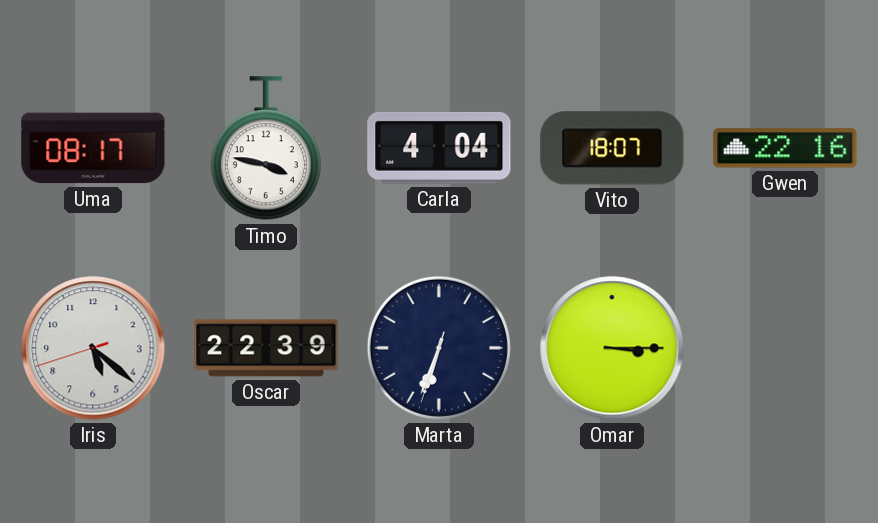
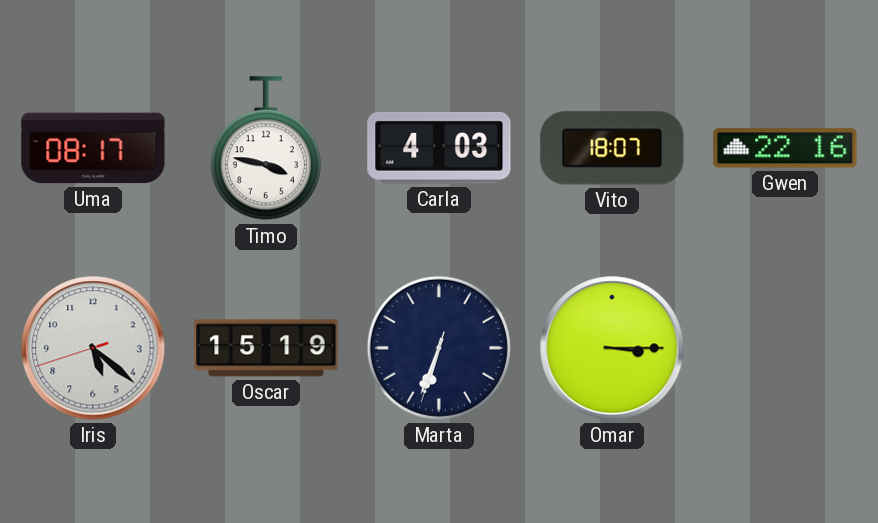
Carla: 4:04 -> 4:03 (439, 148)
Oscar: 22:39 -> 15:19 (266, 348)
